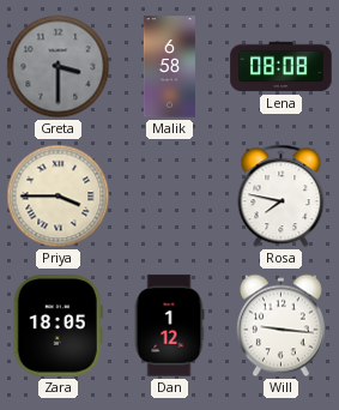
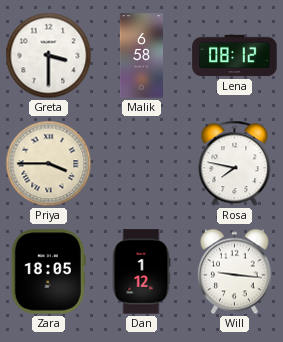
Greta dial: grey -> white (49, 56)
Lena: 08:08 -> 08:12 (235, 56)
